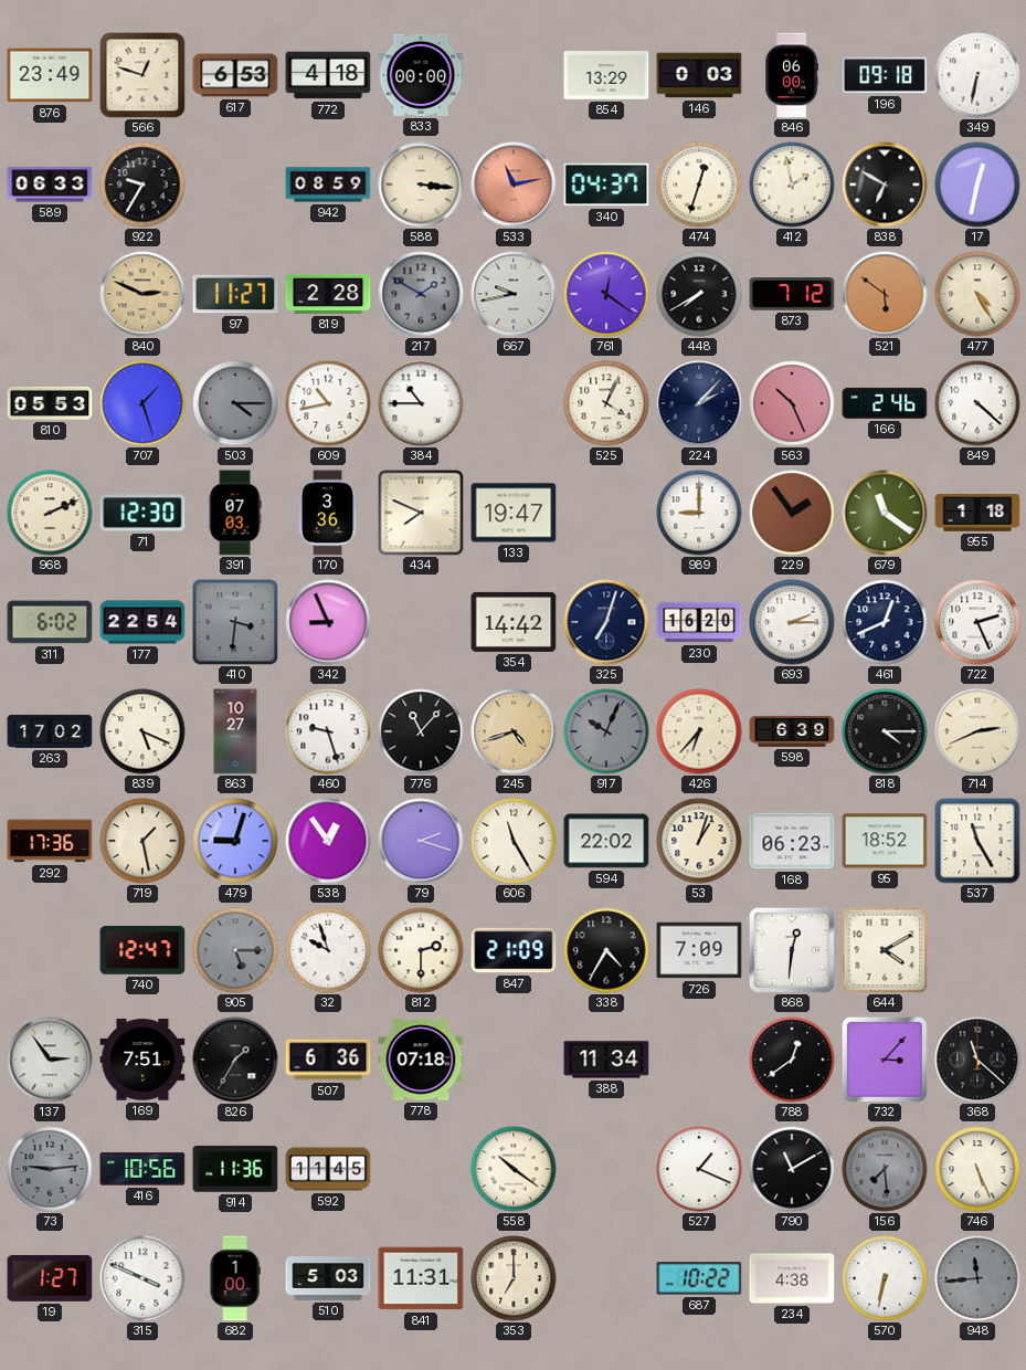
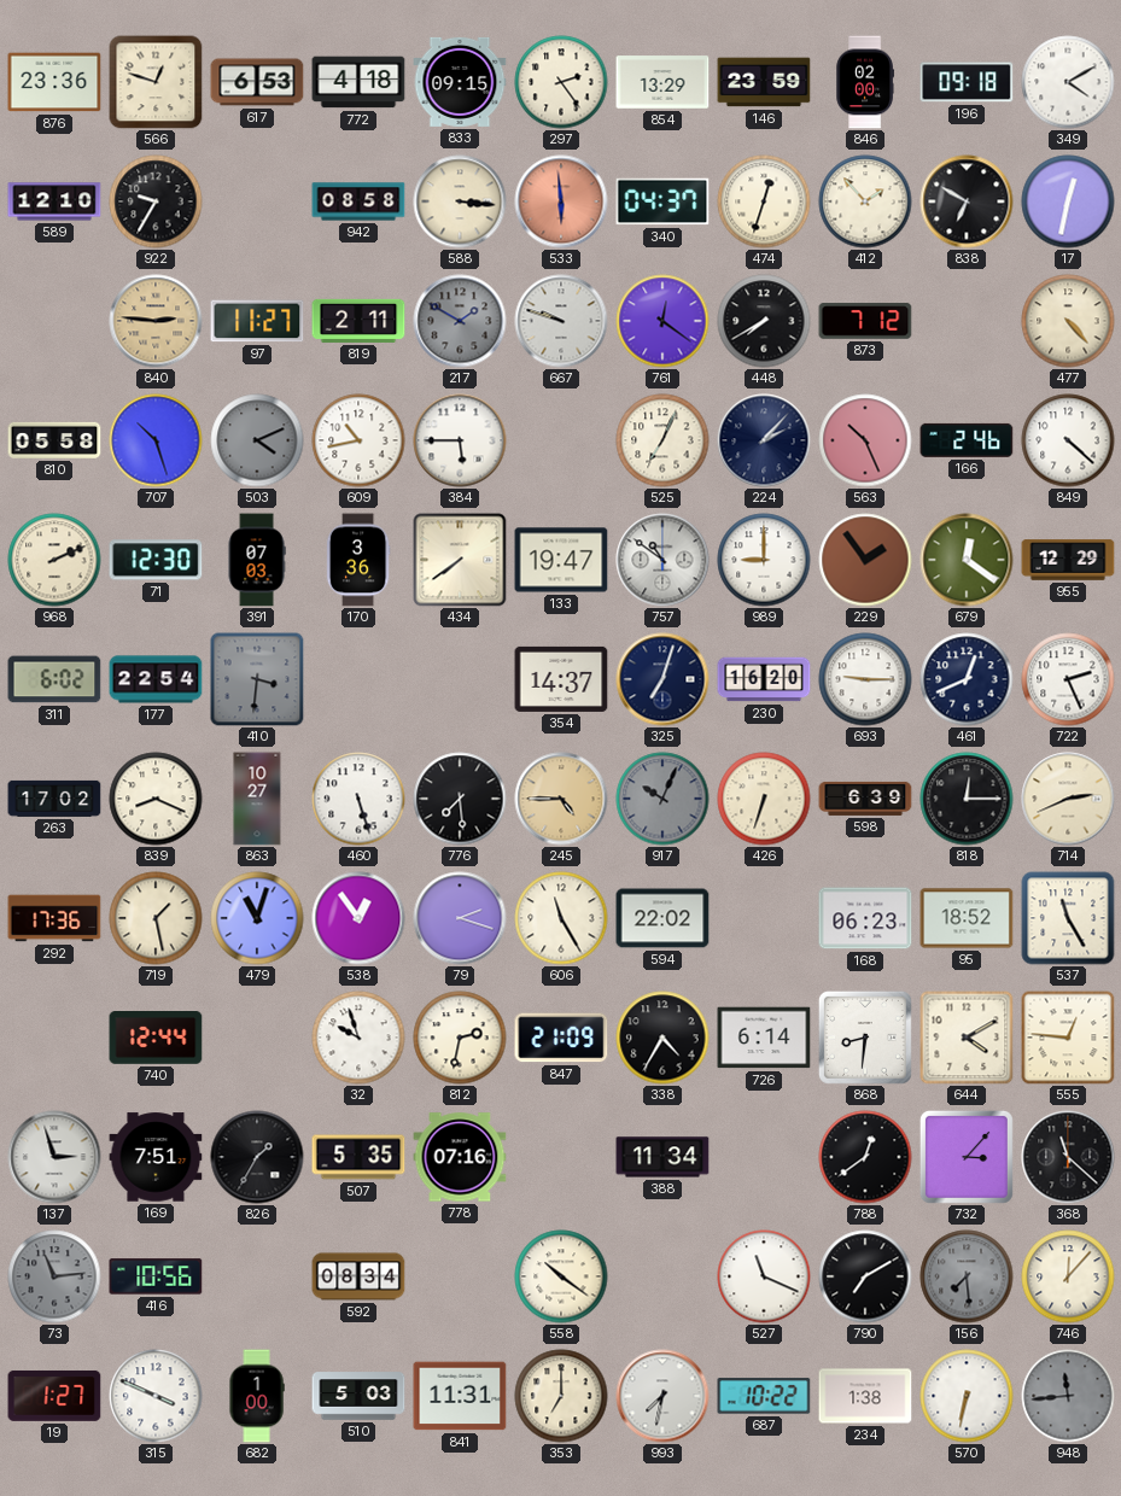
876: 23:49 -> 23:36 (54, 82)
833: 00:00 -> 09:15 (460, 82)
297: none -> 2:24 (561, 82)
146: 0:03 -> 23:59 (764, 82)
846: 06:00 -> 02:00 (865, 82)
349: 6:32 -> 4:10 (1068, 82)
589: 06:33 -> 12:10 (54, 201)
942: 08:59 -> 08:58 (358, 201)
533: 11:13 -> 5:59 (561, 201)
412: 1:58 -> 1:53 (865, 201)
840: 2:49 -> 2:46 (156, 321)
819: 2:28 -> 2:11 (358, 321)
667: 9:43 -> 9:48 (561, 321)
521: 5:51 -> none (885, 294)
477: 4:25 -> 4:23 (1068, 321)
810: 05:53 -> 05:58 (54, 440)
707: 1:27 -> 10:27 (156, 440)
503: 4:15 -> 4:11 (257, 440)
384: 10:45 -> 5:45 (460, 440)
525: 4:04 -> 7:04 (662, 440)
434: 7:49 -> 7:39 (460, 560)
757: none -> 10:51 (662, 560)
679: 11:21 -> 12:21 (967, 560)
955: 1:18 -> 12:29 (1068, 560)
342: 8:56 -> none (328, 622)
354: 14:42 -> 14:37 (561, 679)
693: 2:15 -> 9:15 (865, 679)
839: 5:19 -> 8:19 (156, 799)
460: 9:27 -> 5:27 (358, 799)
776: 11:07 -> 7:29 (460, 799)
245: 4:42 -> 4:45 (561, 799)
426: 6:37 -> 6:33 (764, 799)
818: 4:15 -> 12:15 (967, 799)
479: 9:03 -> 11:03 (257, 918)
53: 1:03 -> none (699, 841)
740: 12:47 -> 12:44 (156, 1039)
905: 5:15 -> none (235, 950)
812: 2:30 -> 2:32 (460, 1038)
726: 7:09 -> 6:14 (764, 1038)
868: 12:31 -> 8:31 (865, 1038)
555: none -> 12:46 (1068, 1038)
137: 2:54 -> 2:57 (54, 1157)
507: 6:36 -> 5:35 (358, 1157)
778: 07:18 -> 07:16 (460, 1157)
73: 9:14 -> 11:14 (54, 1276)
914: 11:36 -> none (235, 1169)
592: 11:45 -> 08:34 (358, 1276)
527: 1:19 -> 11:19 (764, 1276)
790: 11:10 -> 7:10 (865, 1276)
746: 5:26 -> 12:07 (1068, 1276)
993: none -> 7:32 (662, 1396)
234: 4:38 -> 1:38 (865, 1396)
